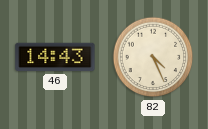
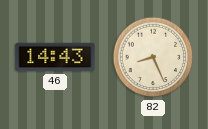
82: 4:26 -> 8:26 (153, 57)
